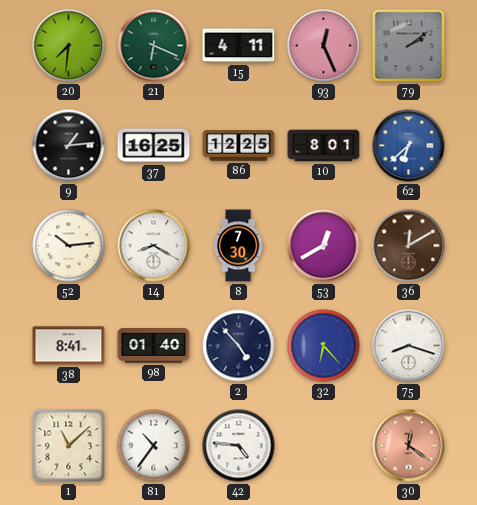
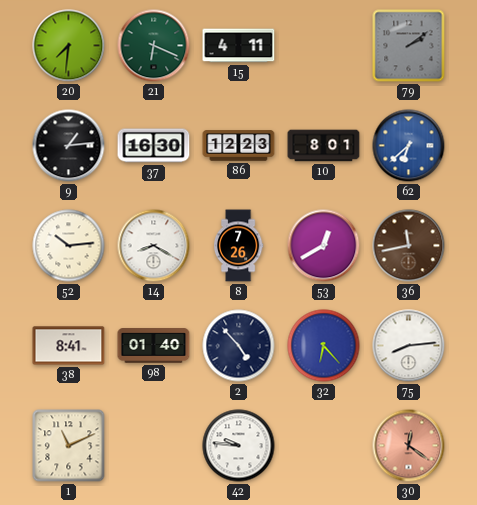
93: 12:26 -> none (324, 46)
37: 16:25 -> 16:30 (154, 146)
86: 12:25 -> 12:23 (239, 146)
8: 7:30 -> 7:26 (238, 246)
36: 12:10 -> 11:43 (409, 246)
75: 8:18 -> 8:14 (409, 346)
1: 11:08 -> 11:11 (69, 446)
81: 10:36 -> none (154, 446)
42: 4:46 -> 9:46 (239, 446)
